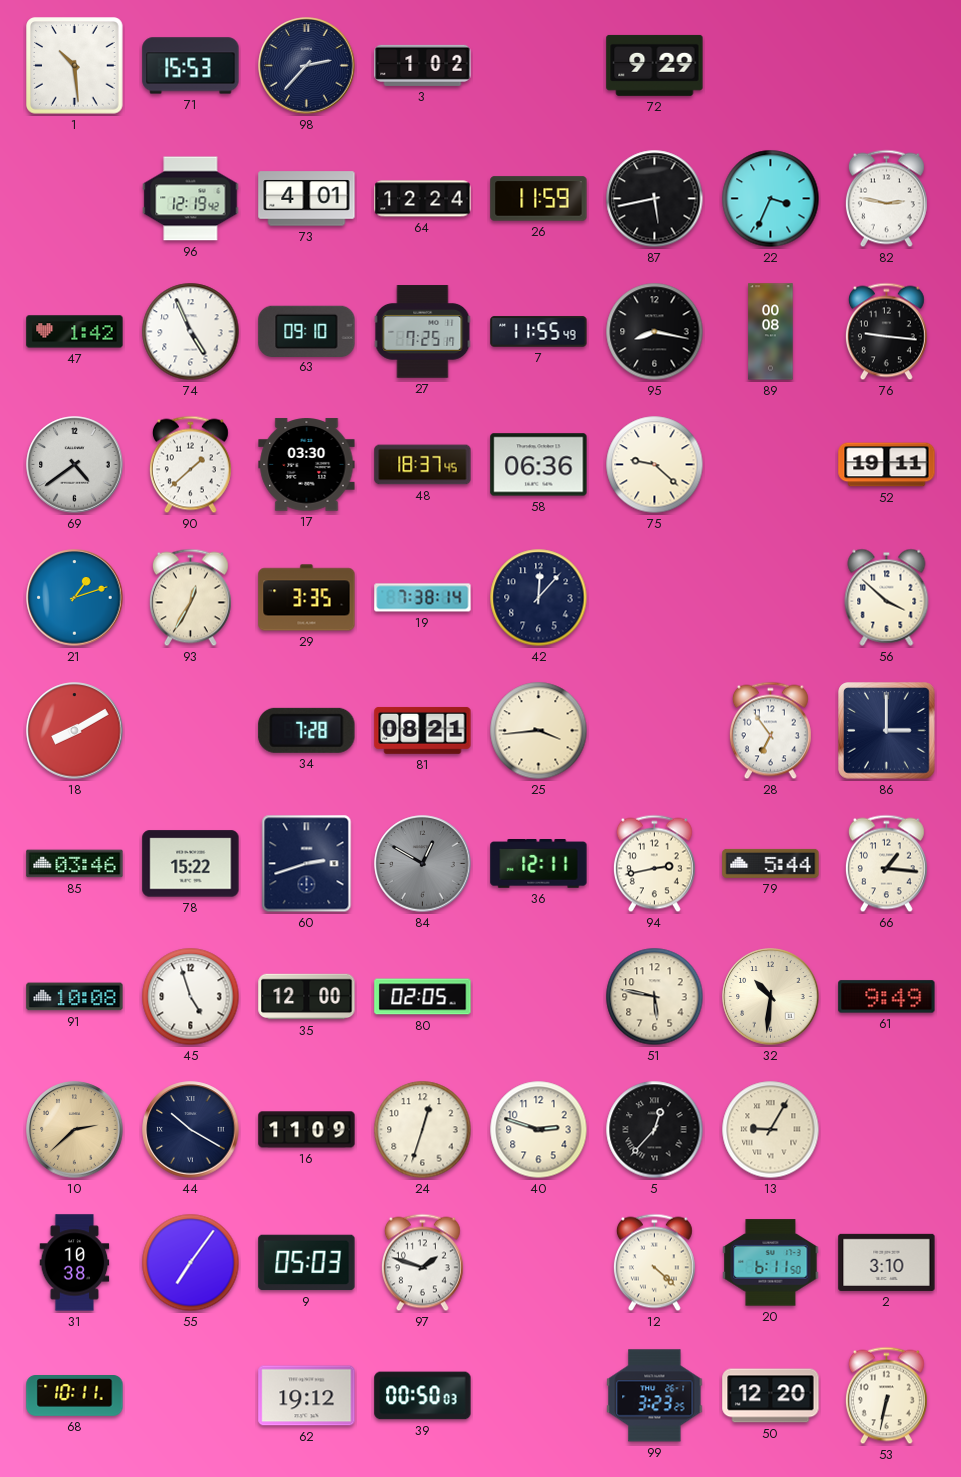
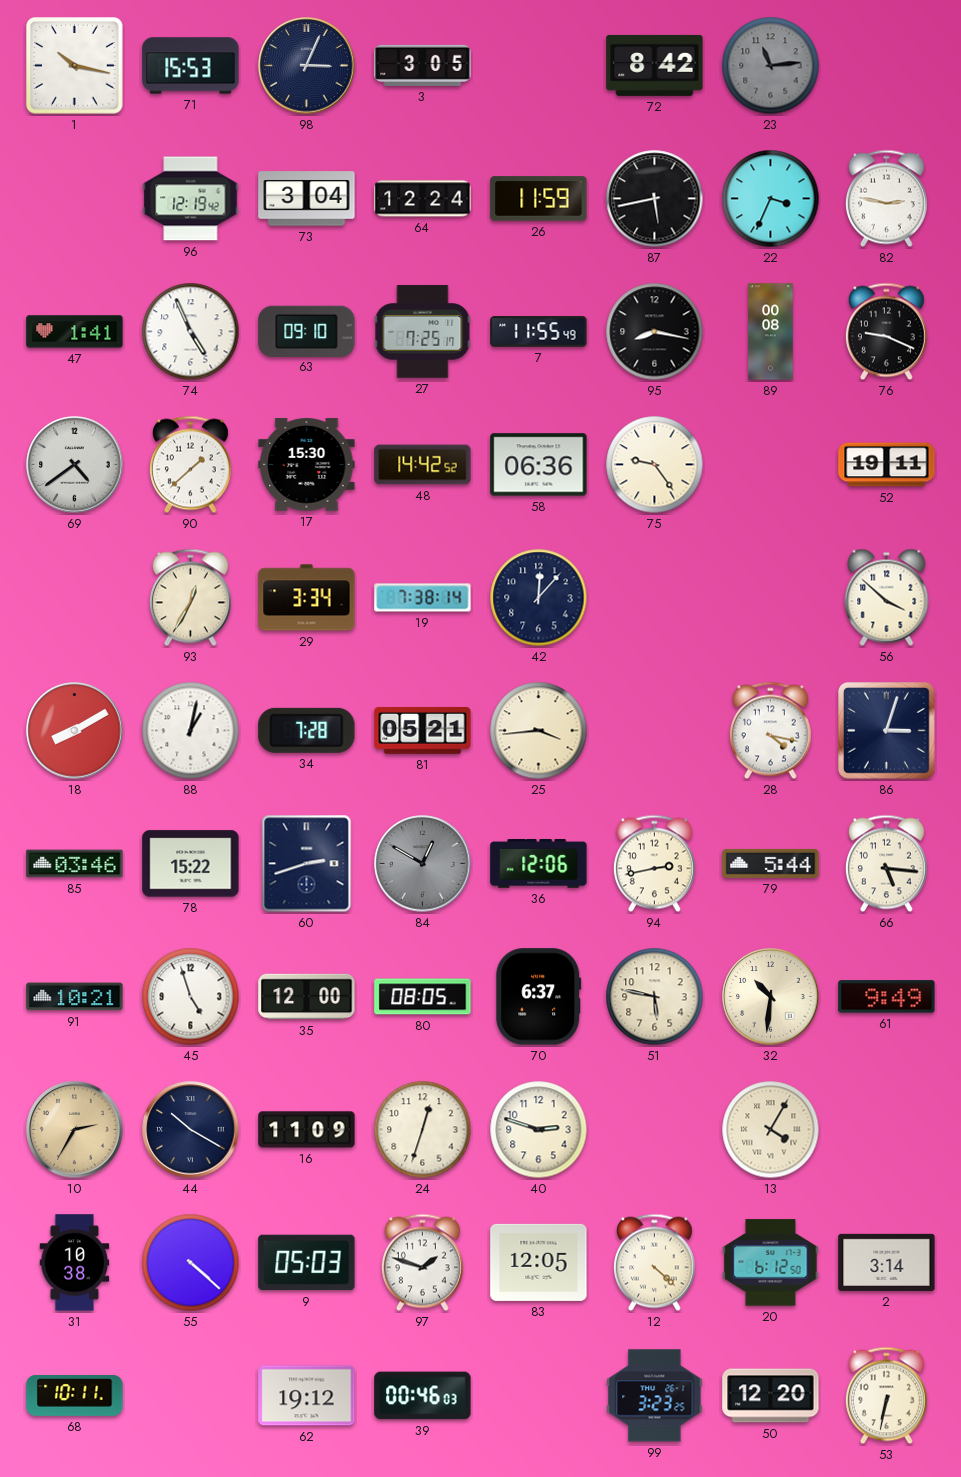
1: 10:29 -> 10:17 (75, 66)
98: 2:37 -> 3:04 (307, 66)
3: 1:02 -> 3:05 (423, 65)
72: 9:29 -> 8:42 (655, 65)
23: none -> 11:14 (771, 66)
73: 4:01 -> 3:04 (307, 199)
47: 1:42 -> 1:41 (75, 332)
76: 9:16 -> 9:19 (886, 332)
17: 03:30 -> 15:30 (307, 465)
48: 18:37 -> 14:42 (423, 465)
75: 9:22 -> 9:24 (655, 465)
21: 1:12 -> none (75, 598)
29: 3:35 -> 3:34 (307, 598)
88: none -> 1:02 (191, 731)
81: 08:21 -> 05:21 (423, 730)
28: 6:54 -> 4:17 (770, 731)
86: 3:00 -> 3:03 (887, 731)
36: 12:11 -> 12:06 (539, 864)
66: 1:16 -> 5:16 (886, 864)
91: 10:08 -> 10:21 (75, 997)
80: 02:05 -> 08:05 (423, 997)
70: none -> 6:37 (539, 997)
10: 2:38 -> 2:35 (75, 1130)
5: 12:37 -> none (655, 1130)
13: 9:05 -> 4:05 (771, 1130)
55: 7:06 -> 4:22 (191, 1263)
83: none -> 12:05 (539, 1262)
20: 6:11 -> 6:12 (771, 1263)
2: 3:10 -> 3:14 (887, 1262)
39: 00:50 -> 00:46 (423, 1396)
